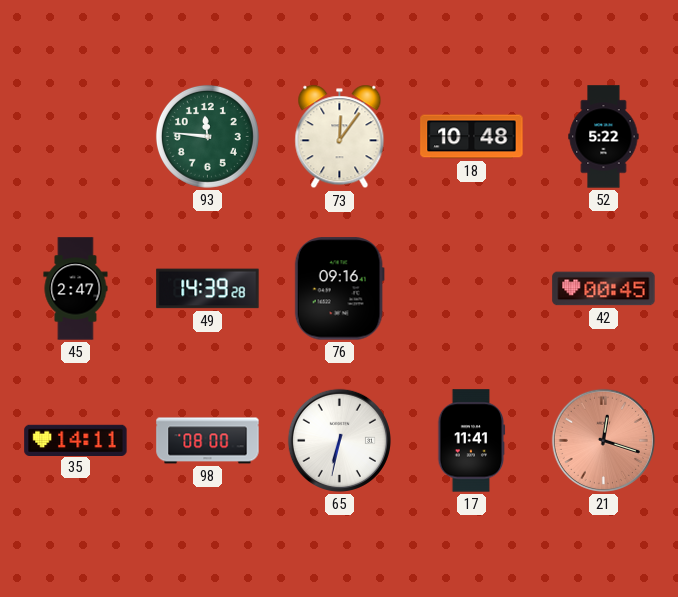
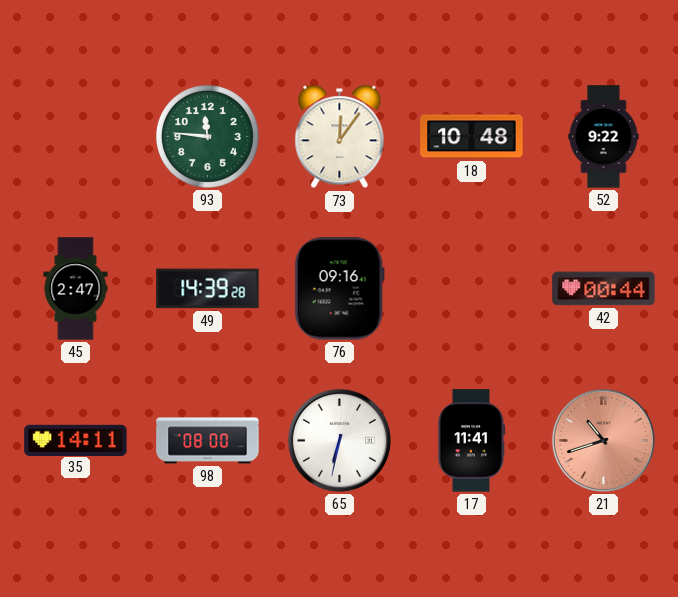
52: 5:22 -> 9:22 (604, 137)
42: 00:45 -> 00:44 (604, 289)
21: 12:18 -> 10:42 (603, 440)
